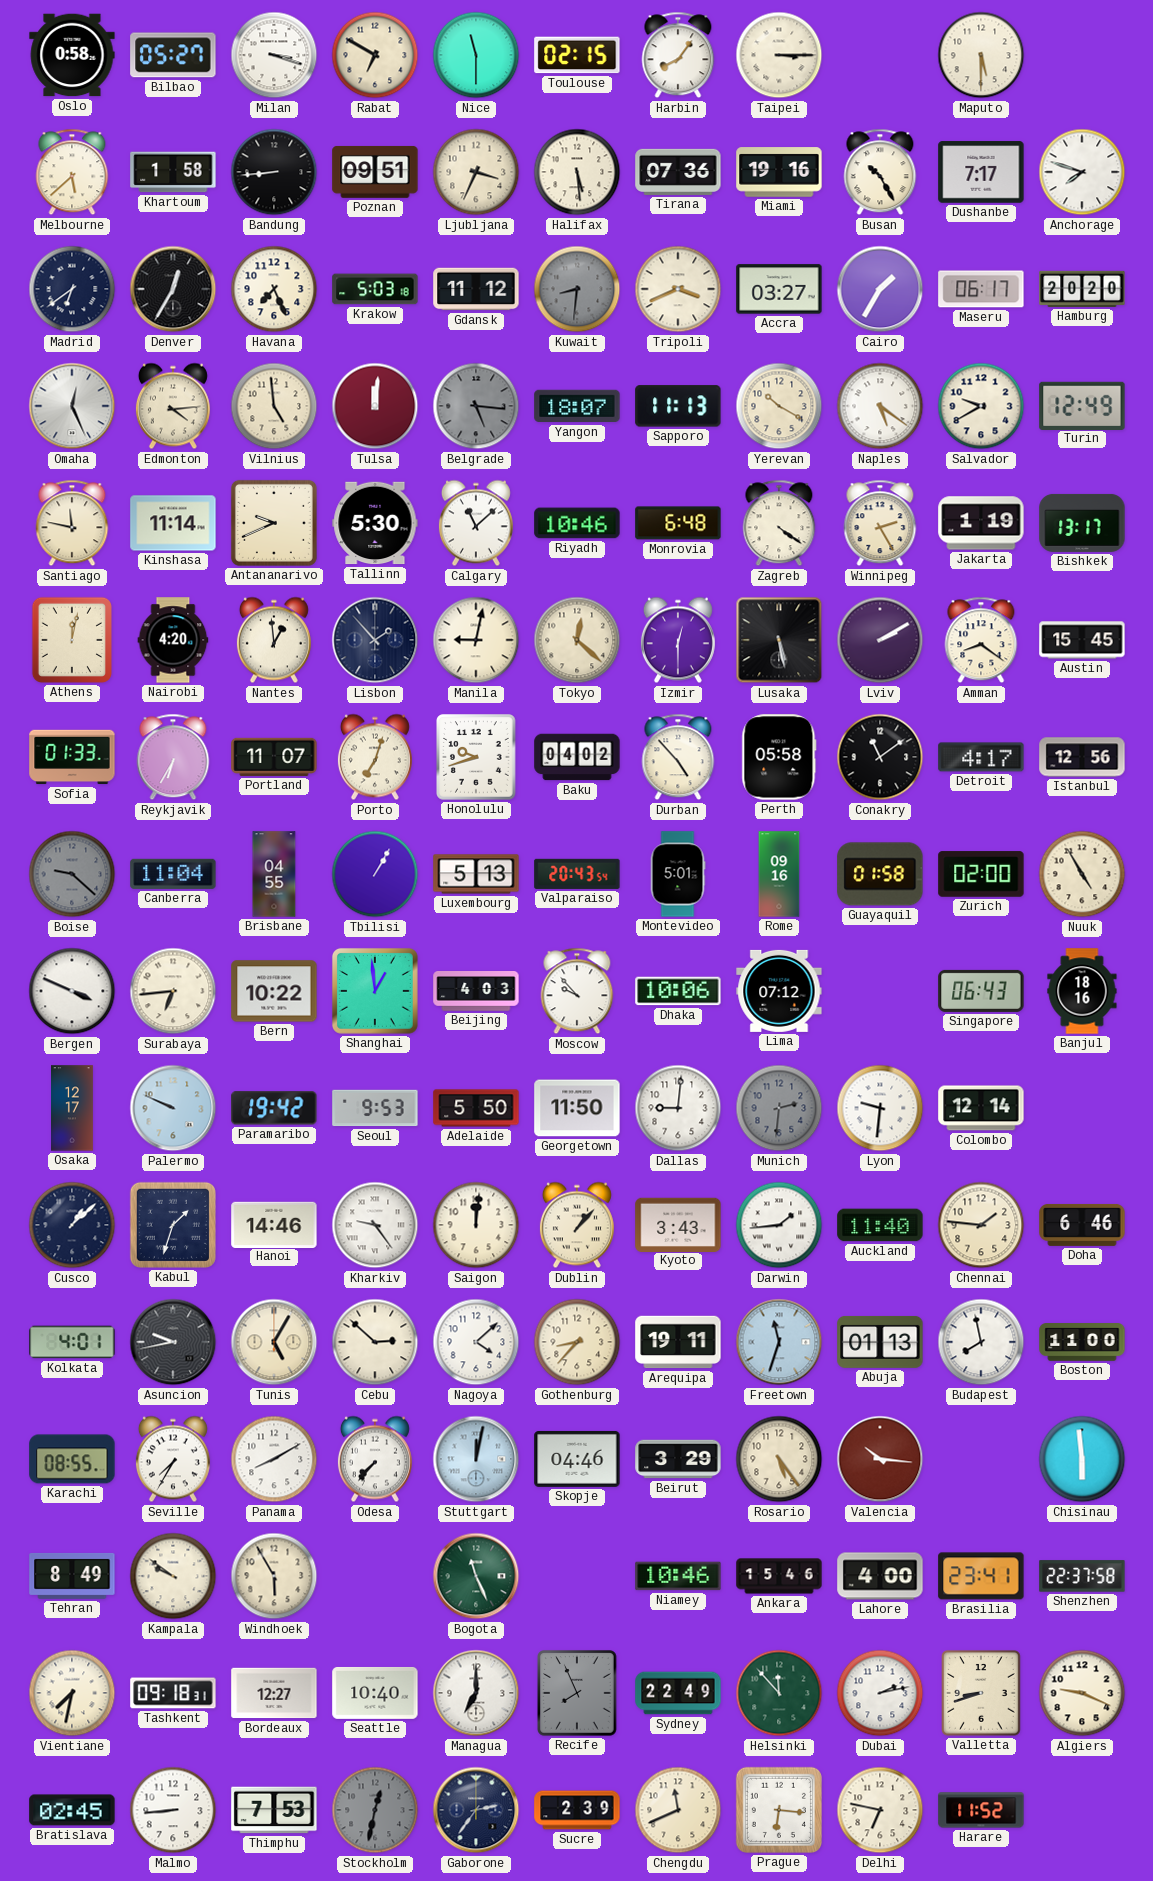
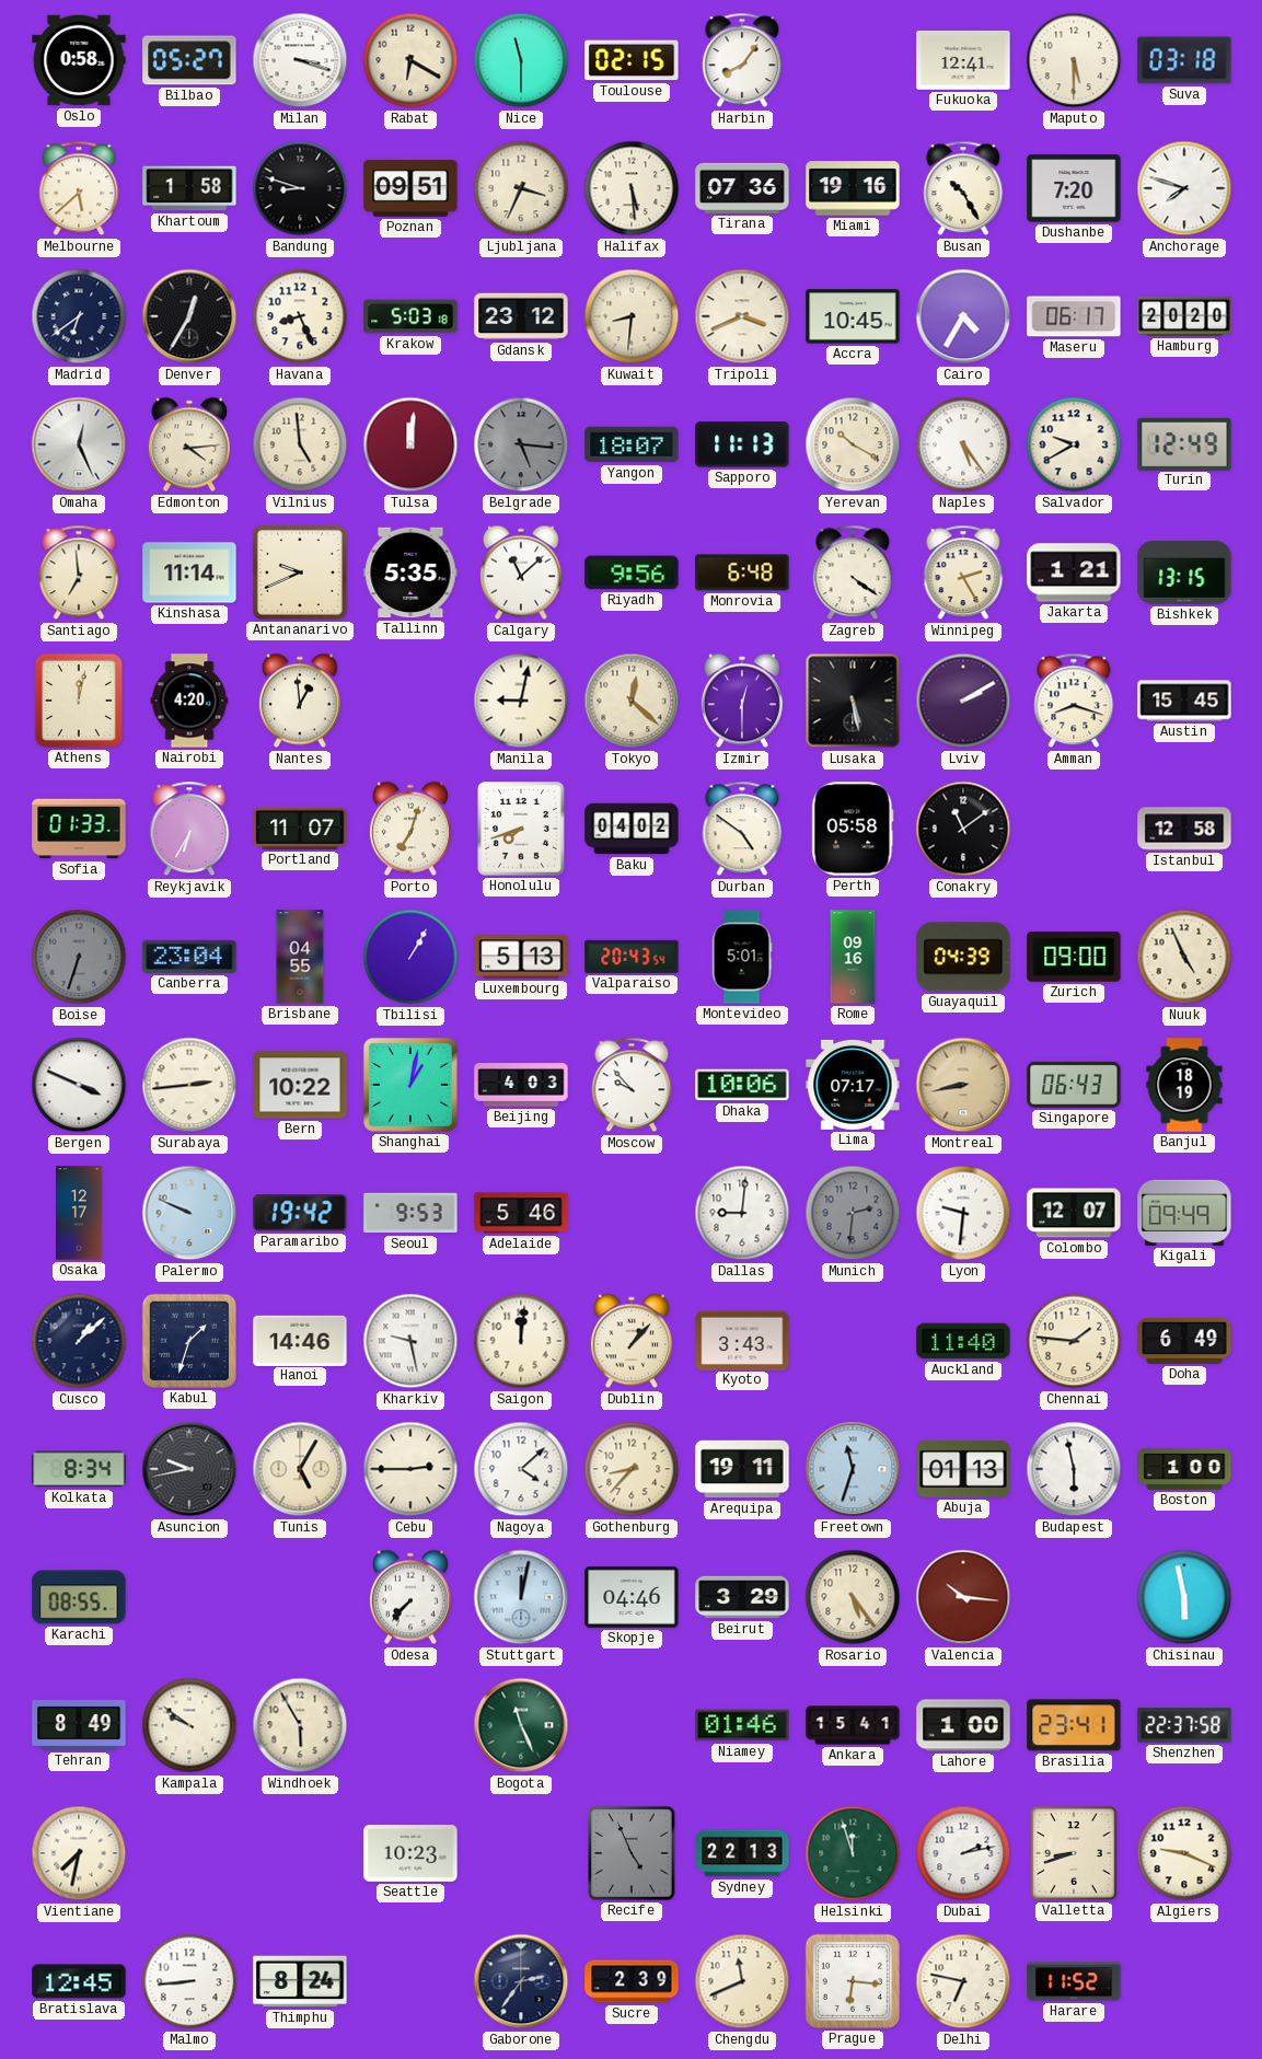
Rabat: 6:50 -> 6:20 (410, 60)
Taipei: 3:15 -> none (779, 55)
Fukuoka: none -> 12:41 (963, 60)
Suva: none -> 03:18 (1184, 60)
Bandung: 8:44 -> 8:48 (300, 188)
Dushanbe: 7:17 -> 7:20 (1074, 188)
Havana: 7:26 -> 8:26 (300, 316)
Gdansk: 11:12 -> 23:12 (521, 316)
Kuwait dial: grey -> cream (632, 316)
Accra: 03:27 -> 10:45 (853, 316)
Cairo: 1:35 -> 4:35 (963, 316)
Naples: 5:21 -> 5:24 (963, 444)
Santiago: 11:47 -> 6:59 (79, 572)
Tallinn: 5:30 -> 5:35 (410, 572)
Riyadh: 10:46 -> 9:56 (632, 572)
Jakarta: 1:19 -> 1:21 (1074, 572)
Bishkek: 13:17 -> 13:15 (1184, 572)
Lisbon: 1:53 -> none (375, 640)
Amman: 8:21 -> 8:18 (1074, 701)
Honolulu: 9:42 -> 7:42 (522, 829)
Durban: 4:53 -> 4:51 (742, 829)
Detroit: 4:17 -> none (981, 757)
Istanbul: 12:56 -> 12:58 (1184, 829)
Boise: 9:22 -> 6:33 (79, 957)
Canberra: 11:04 -> 23:04 (189, 957)
Guayaquil: 01:58 -> 04:39 (963, 957)
Zurich: 02:00 -> 09:00 (1074, 957)
Nuuk: 4:55 -> 4:56 (1184, 957)
Surabaya: 6:44 -> 2:44 (189, 1085)
Shanghai: 12:59 -> 1:02 (410, 1085)
Lima: 07:12 -> 07:17 (853, 1085)
Montreal: none -> 8:43 (963, 1085)
Banjul: 18:16 -> 18:19 (1184, 1085)
Adelaide: 5:50 -> 5:46 (521, 1213)
Georgetown: 11:50 -> none (577, 1108)
Colombo: 12:14 -> 12:07 (1074, 1213)
Kigali: none -> 09:49 (1184, 1213)
Kharkiv: 9:24 -> 9:28 (410, 1341)
Darwin: 1:44 -> none (779, 1225)
Doha: 6:46 -> 6:49 (1184, 1341)
Kolkata: 4:01 -> 8:34 (79, 1469)
Cebu: 2:52 -> 2:45 (410, 1469)
Budapest: 7:58 -> 5:58 (1074, 1469)
Boston: 11:00 -> 1:00 (1184, 1469)
Seville: 7:35 -> none (173, 1459)
Panama: 8:10 -> none (274, 1459)
Chisinau: 5:59 -> 5:58 (1184, 1597)
Niamey: 10:46 -> 01:46 (742, 1725)
Ankara: 15:46 -> 15:41 (853, 1725)
Lahore: 4:00 -> 1:00 (963, 1725)
Tashkent: 09:18 -> none (173, 1693)
Bordeaux: 12:27 -> none (274, 1693)
Seattle: 10:40 -> 10:23 (410, 1853)
Managua: 7:00 -> none (476, 1693)
Recife: 7:56 -> 4:56 (633, 1853)
Sydney: 22:49 -> 22:13 (742, 1853)
Helsinki: 11:53 -> 11:57 (853, 1853)
Bratislava: 02:45 -> 12:45 (79, 1981)
Thimphu: 7:53 -> 8:24 (300, 1981)
Stockholm: 12:32 -> none (375, 1810)
